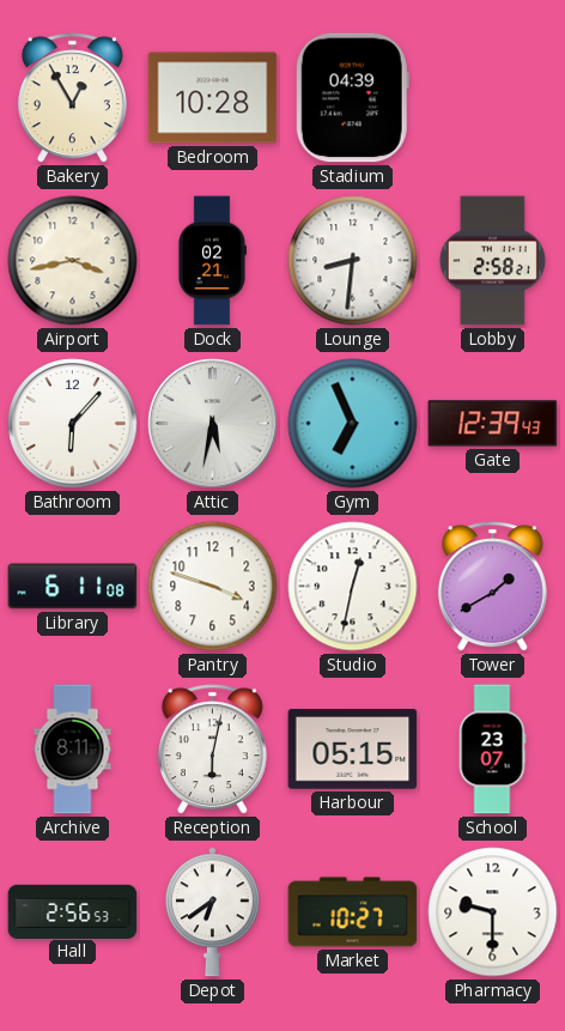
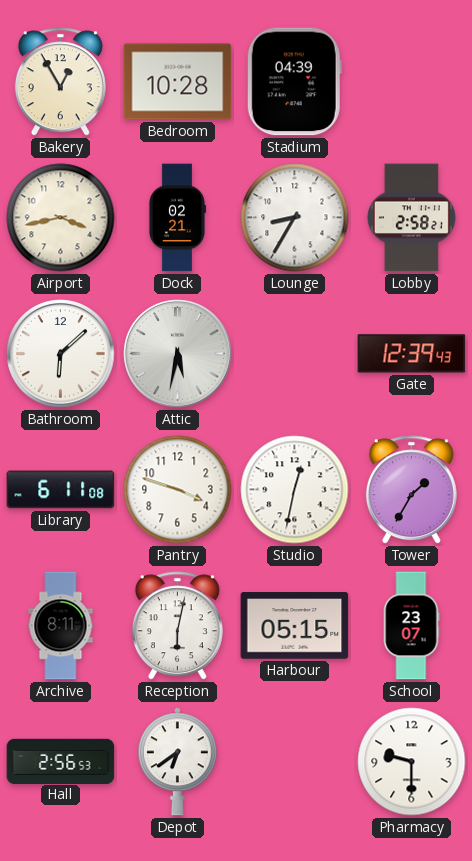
Lounge: 8:31 -> 8:35 (295, 218)
Bathroom: 6:07 -> 6:08 (61, 354)
Gym: 6:56 -> none (353, 424)
Tower: 1:40 -> 1:35 (411, 490)
Market: 10:27 -> none (353, 912)
